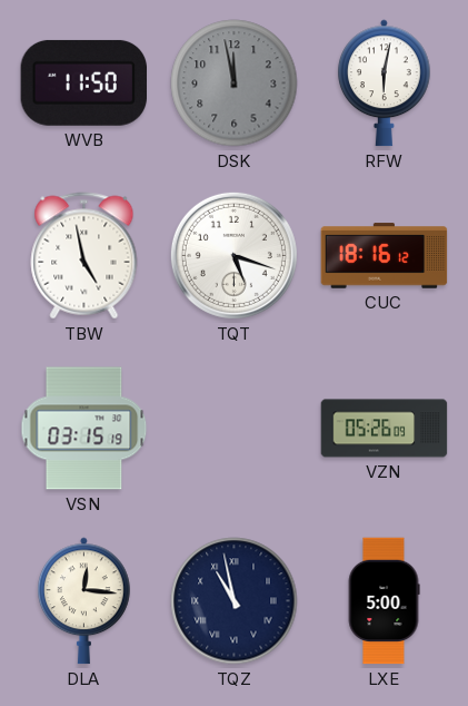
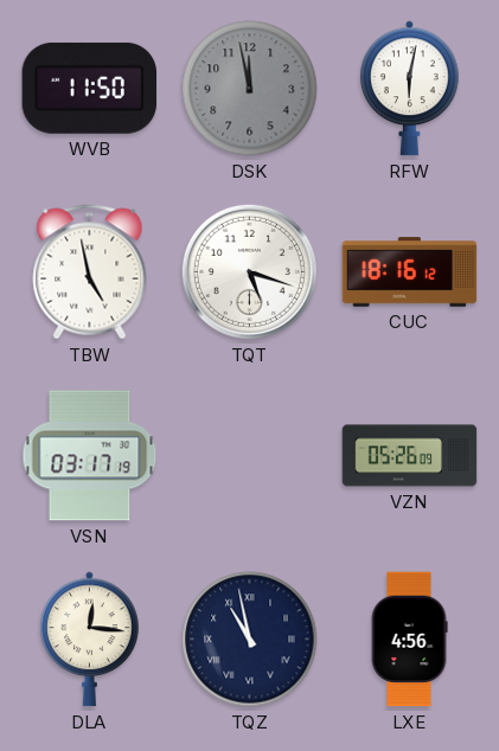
VSN: 03:15 -> 03:17 (90, 456)
LXE: 5:00 -> 4:56 (409, 640)
